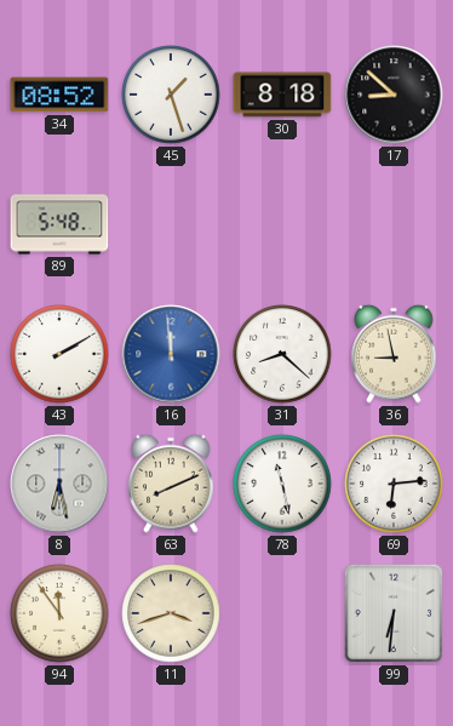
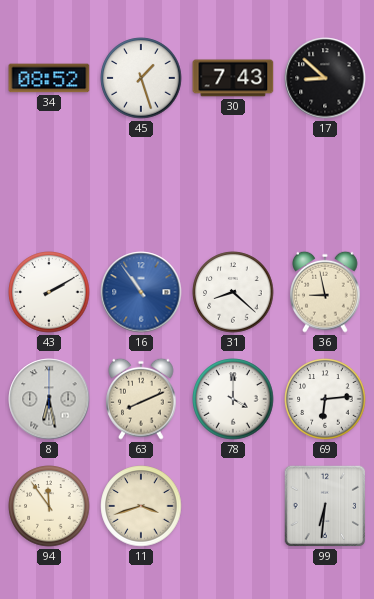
30: 8:18 -> 7:43 (233, 78)
89: 5:48 -> none (59, 224)
16: 11:59 -> 10:54 (141, 292)
78: 11:28 -> 4:00 (233, 399)
